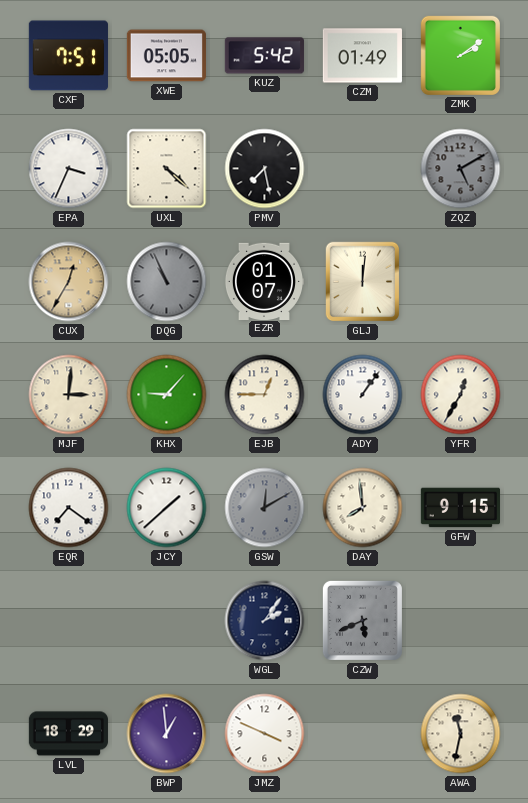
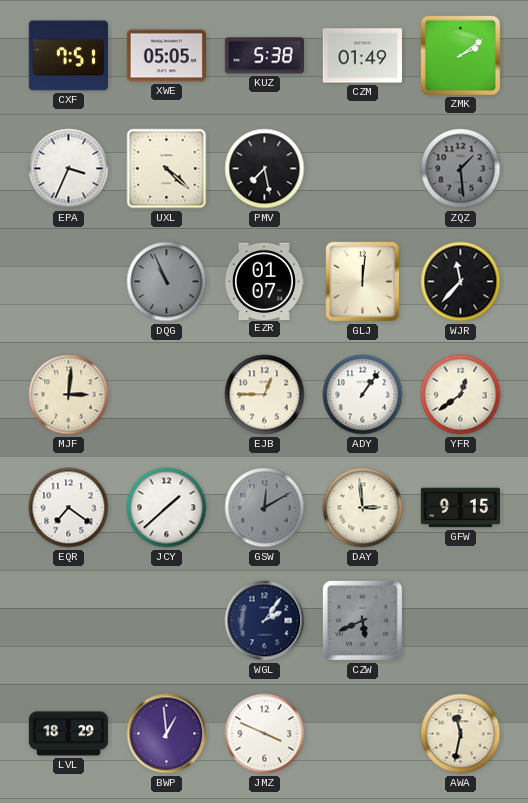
KUZ: 5:42 -> 5:38 (264, 56)
ZQZ: 5:10 -> 1:29 (461, 169)
CUX: 12:35 -> none (69, 282)
WJR: none -> 11:37 (461, 282)
KHX: 9:07 -> none (167, 395)
YFR: 12:35 -> 12:39 (461, 395)
DAY: 7:59 -> 2:59 (363, 508)
